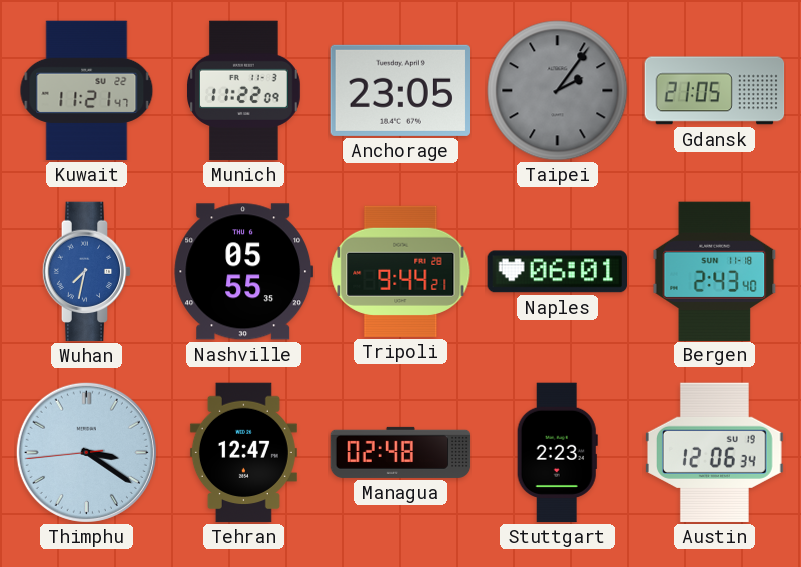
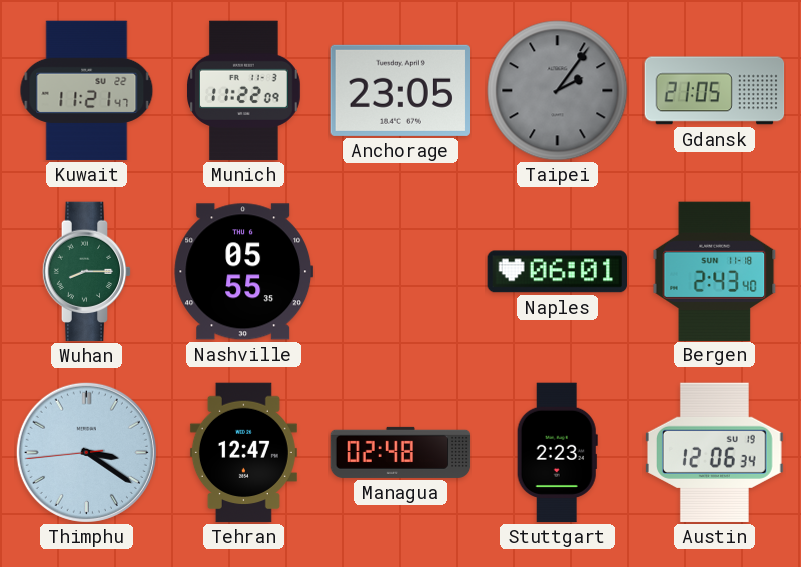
Wuhan: 7:32 -> 8:15 (87, 272)
Wuhan dial: blue -> green (87, 272)
Tripoli: 9:44 -> none (401, 271)
